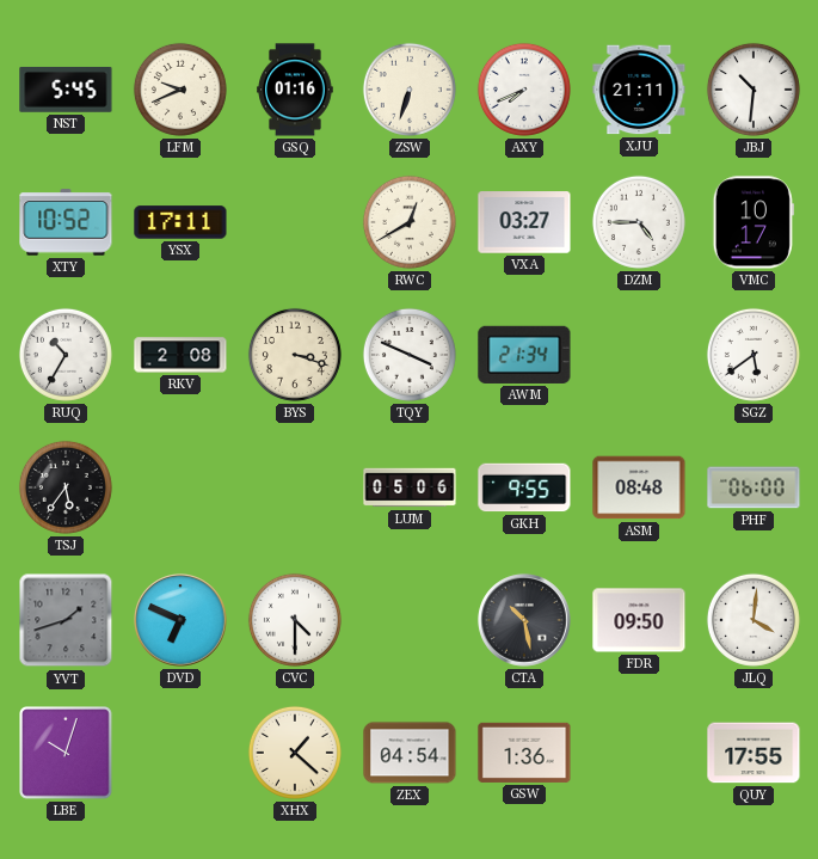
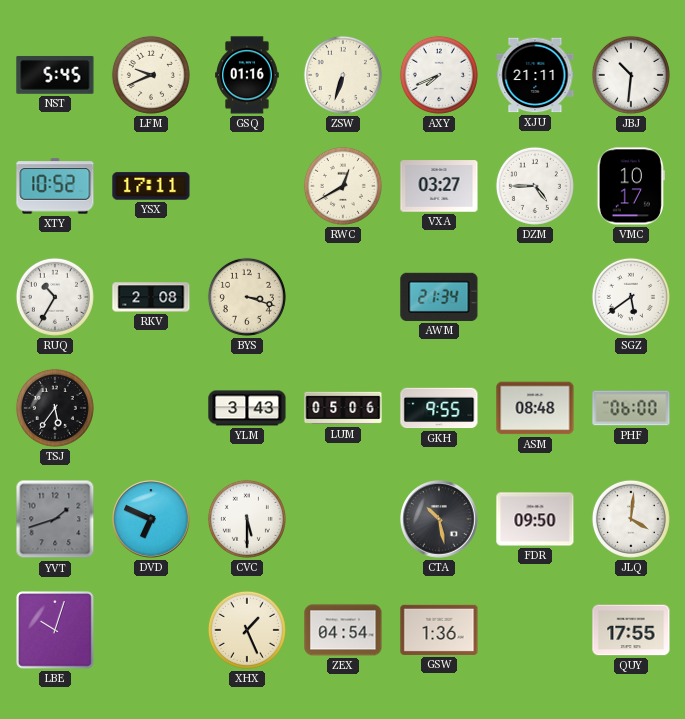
TQY: 3:49 -> none (410, 355)
YLM: none -> 3:43 (247, 408)
CVC: 4:30 -> 5:30 (247, 519)
XHX: 1:22 -> 1:26 (247, 630)
